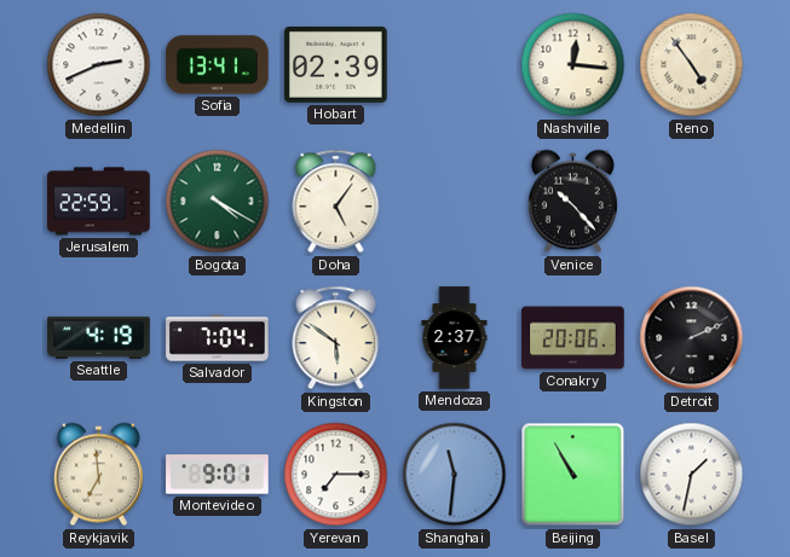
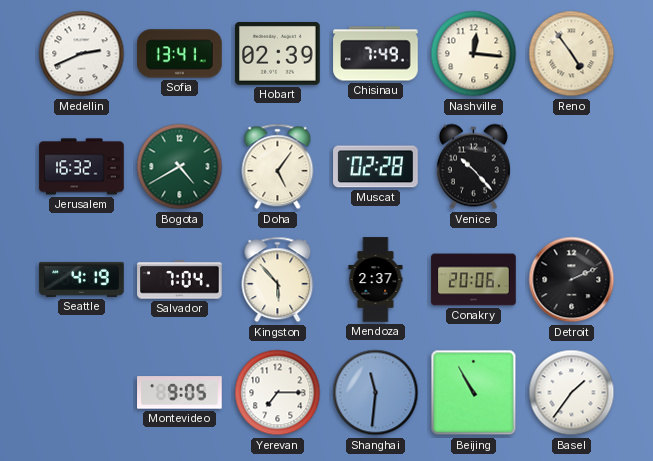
Chisinau: none -> 7:49 (376, 54)
Jerusalem: 22:59 -> 16:32 (82, 167)
Bogota: 4:20 -> 4:40 (180, 167)
Muscat: none -> 02:28 (376, 167)
Kingston: 5:51 -> 5:53 (278, 280)
Reykjavik: 6:59 -> none (98, 475)
Montevideo: 9:01 -> 9:05 (180, 393)
Basel: 1:32 -> 1:36 (572, 393)
